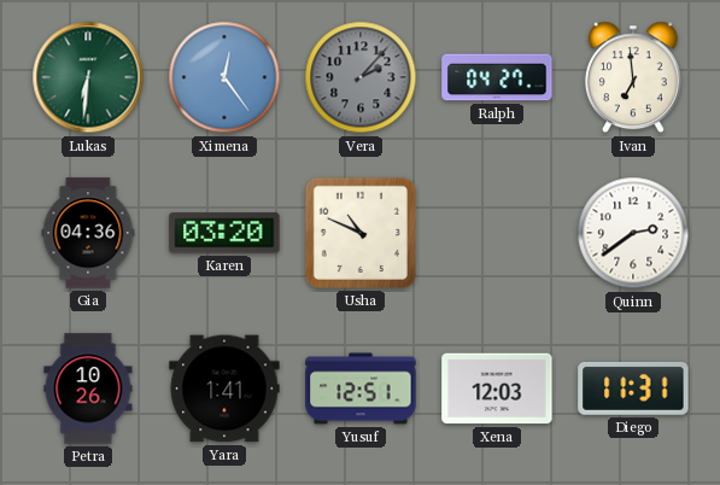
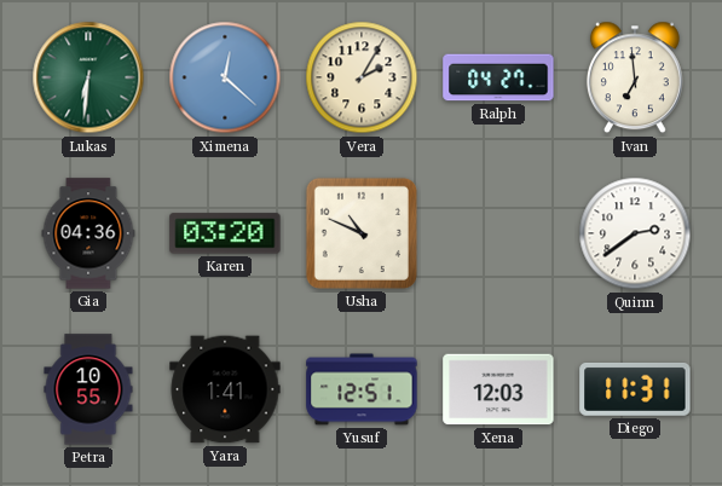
Ximena: 12:24 -> 12:22 (225, 77)
Vera: 2:07 -> 2:05 (362, 77)
Vera dial: grey -> cream (362, 77)
Petra: 10:26 -> 10:55 (88, 389)
